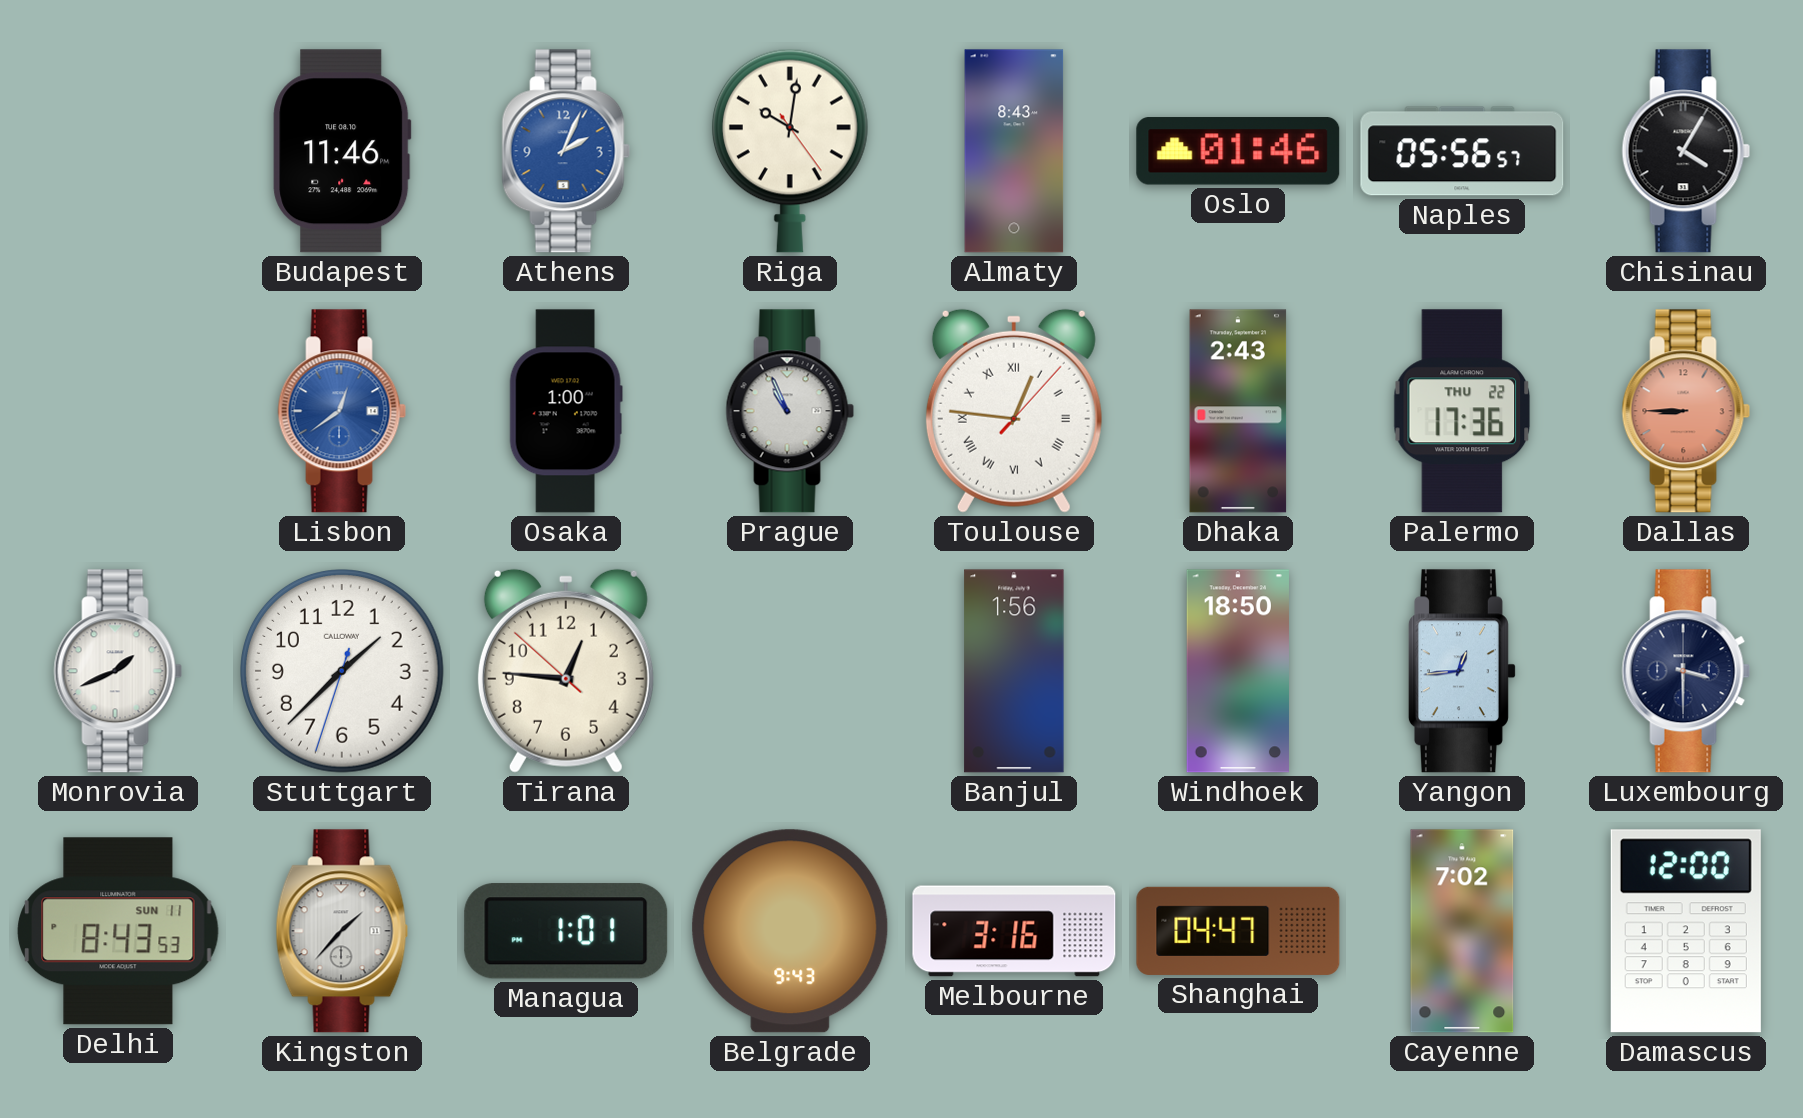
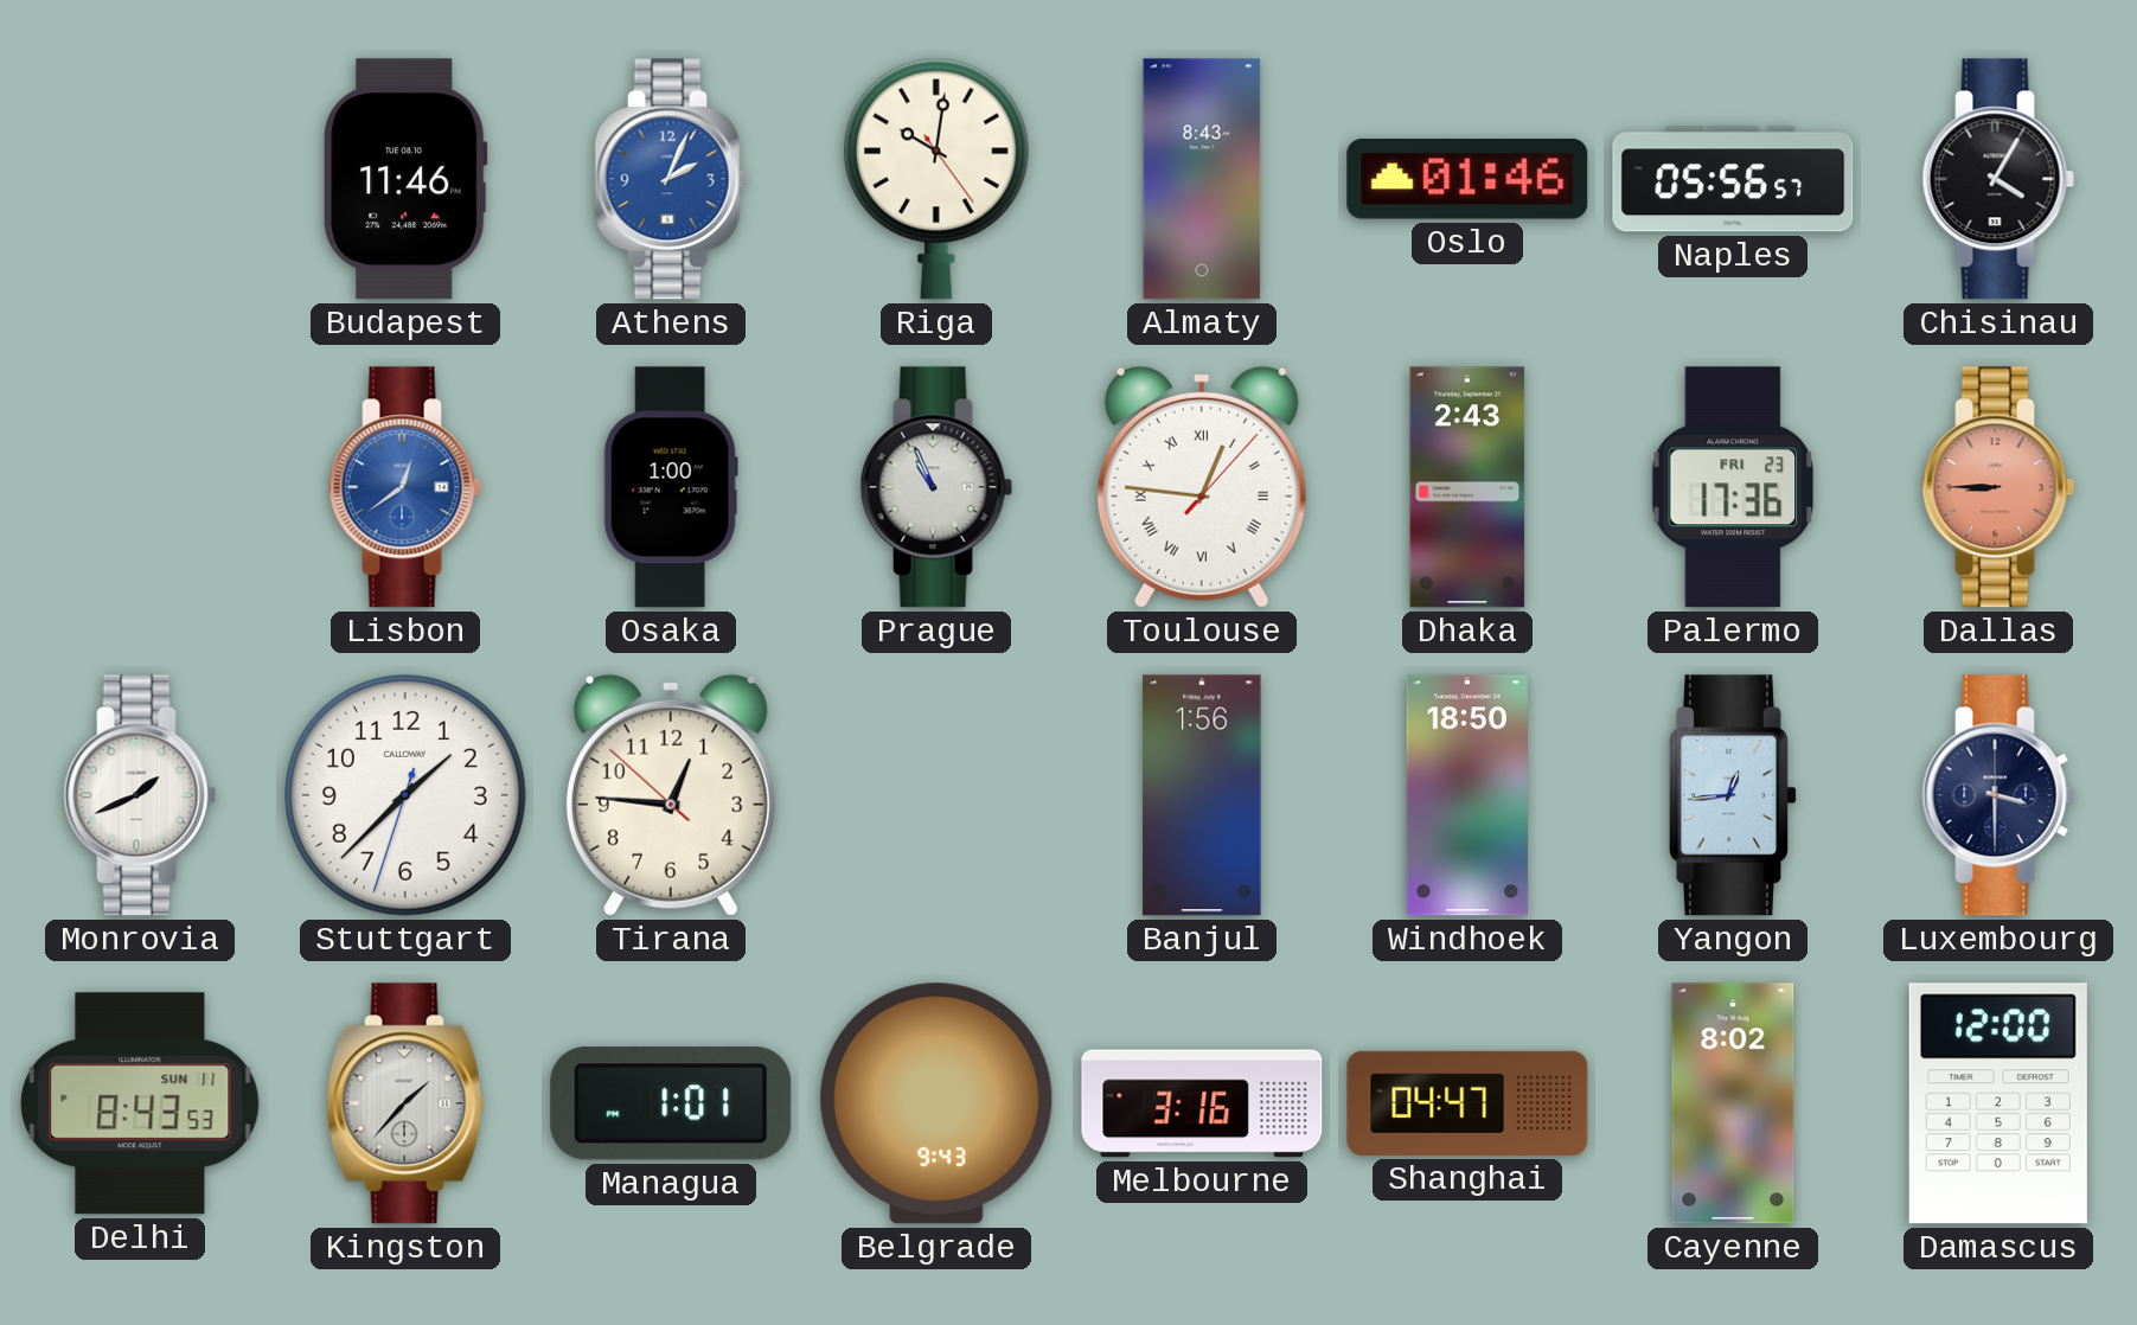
Palermo date: THU 22 -> FRI 23 (1733, 487)
Cayenne: 7:02 -> 8:02 (1733, 1103)
